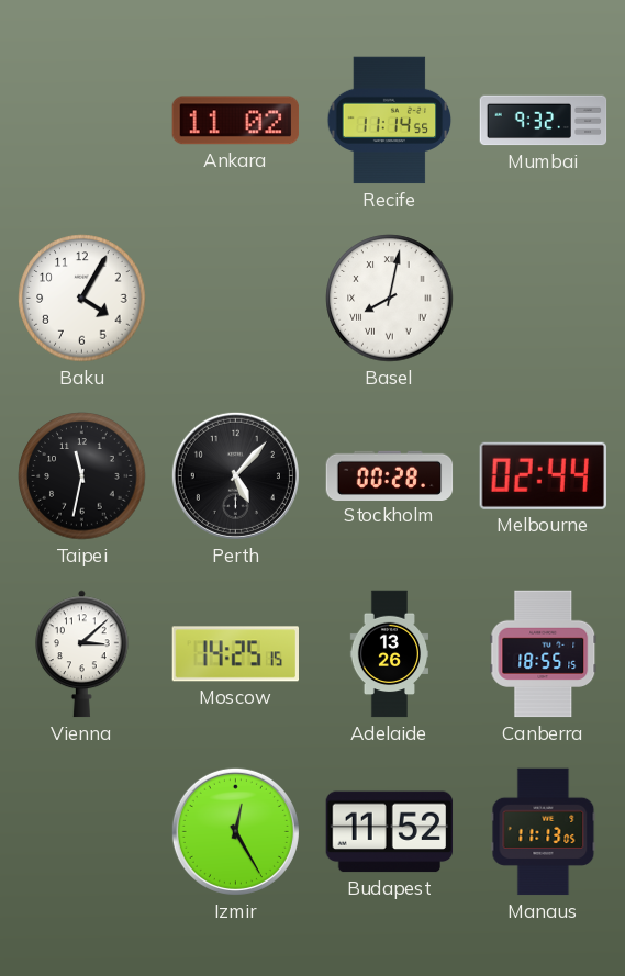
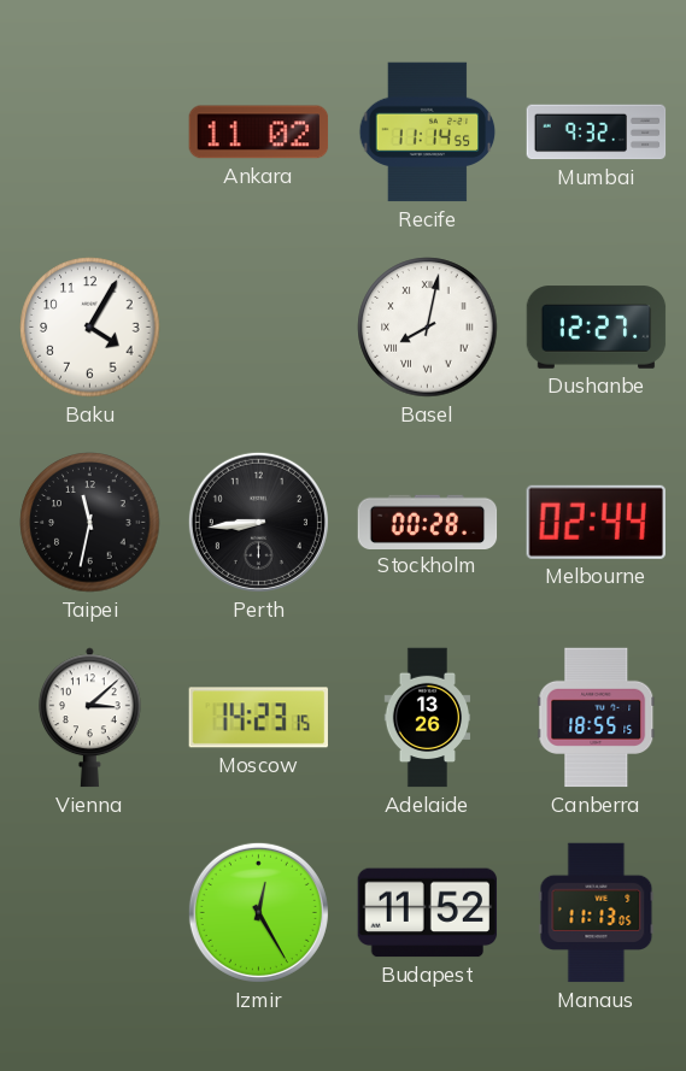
Dushanbe: none -> 12:27 (597, 328)
Perth: 5:07 -> 8:44 (258, 522)
Moscow: 14:25 -> 14:23 (258, 718)
